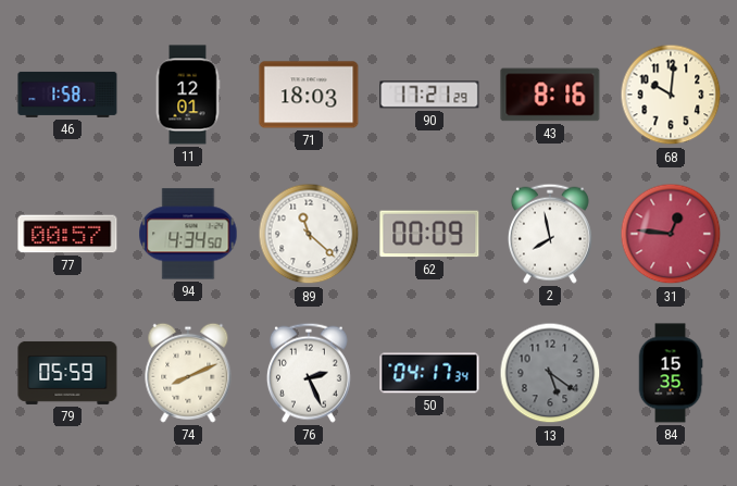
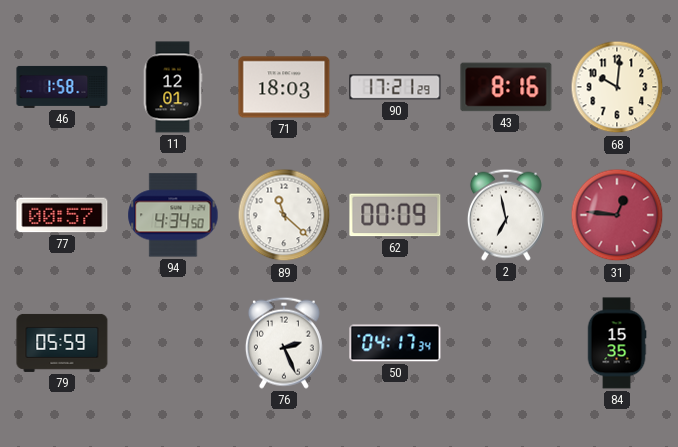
2: 7:58 -> 6:58 (506, 215)
74: 8:11 -> none (188, 373)
13: 5:21 -> none (550, 373)
